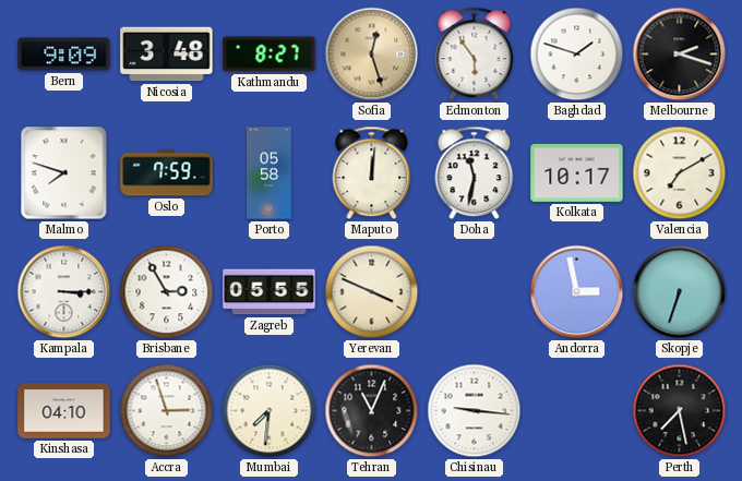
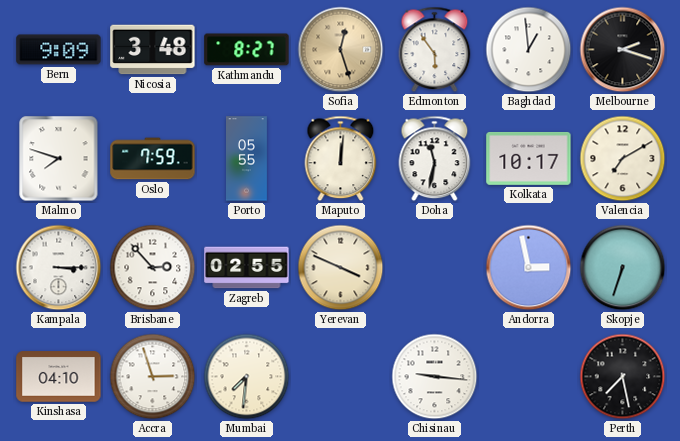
Baghdad: 1:48 -> 12:59 (529, 50)
Porto: 05:58 -> 05:55 (247, 159)
Brisbane: 2:55 -> 2:53 (153, 268)
Zagreb: 05:55 -> 02:55 (247, 268)
Tehran: 11:04 -> none (372, 411)
